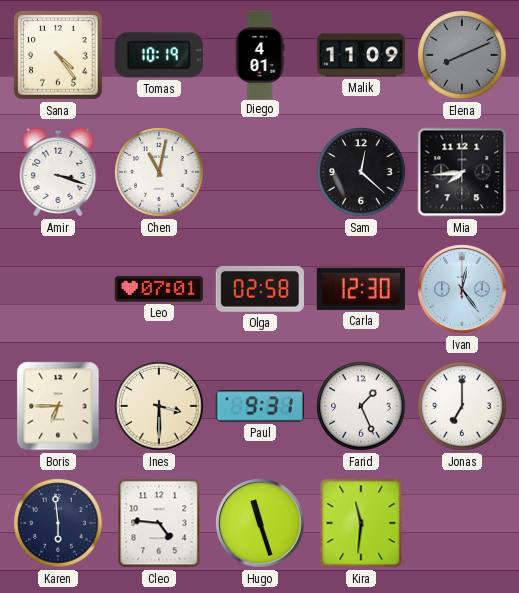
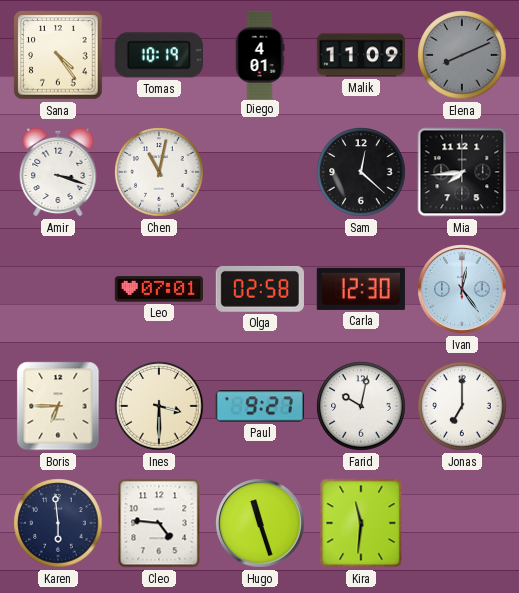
Paul: 9:31 -> 9:27 (260, 406)
Farid: 1:26 -> 10:02 (361, 406)
